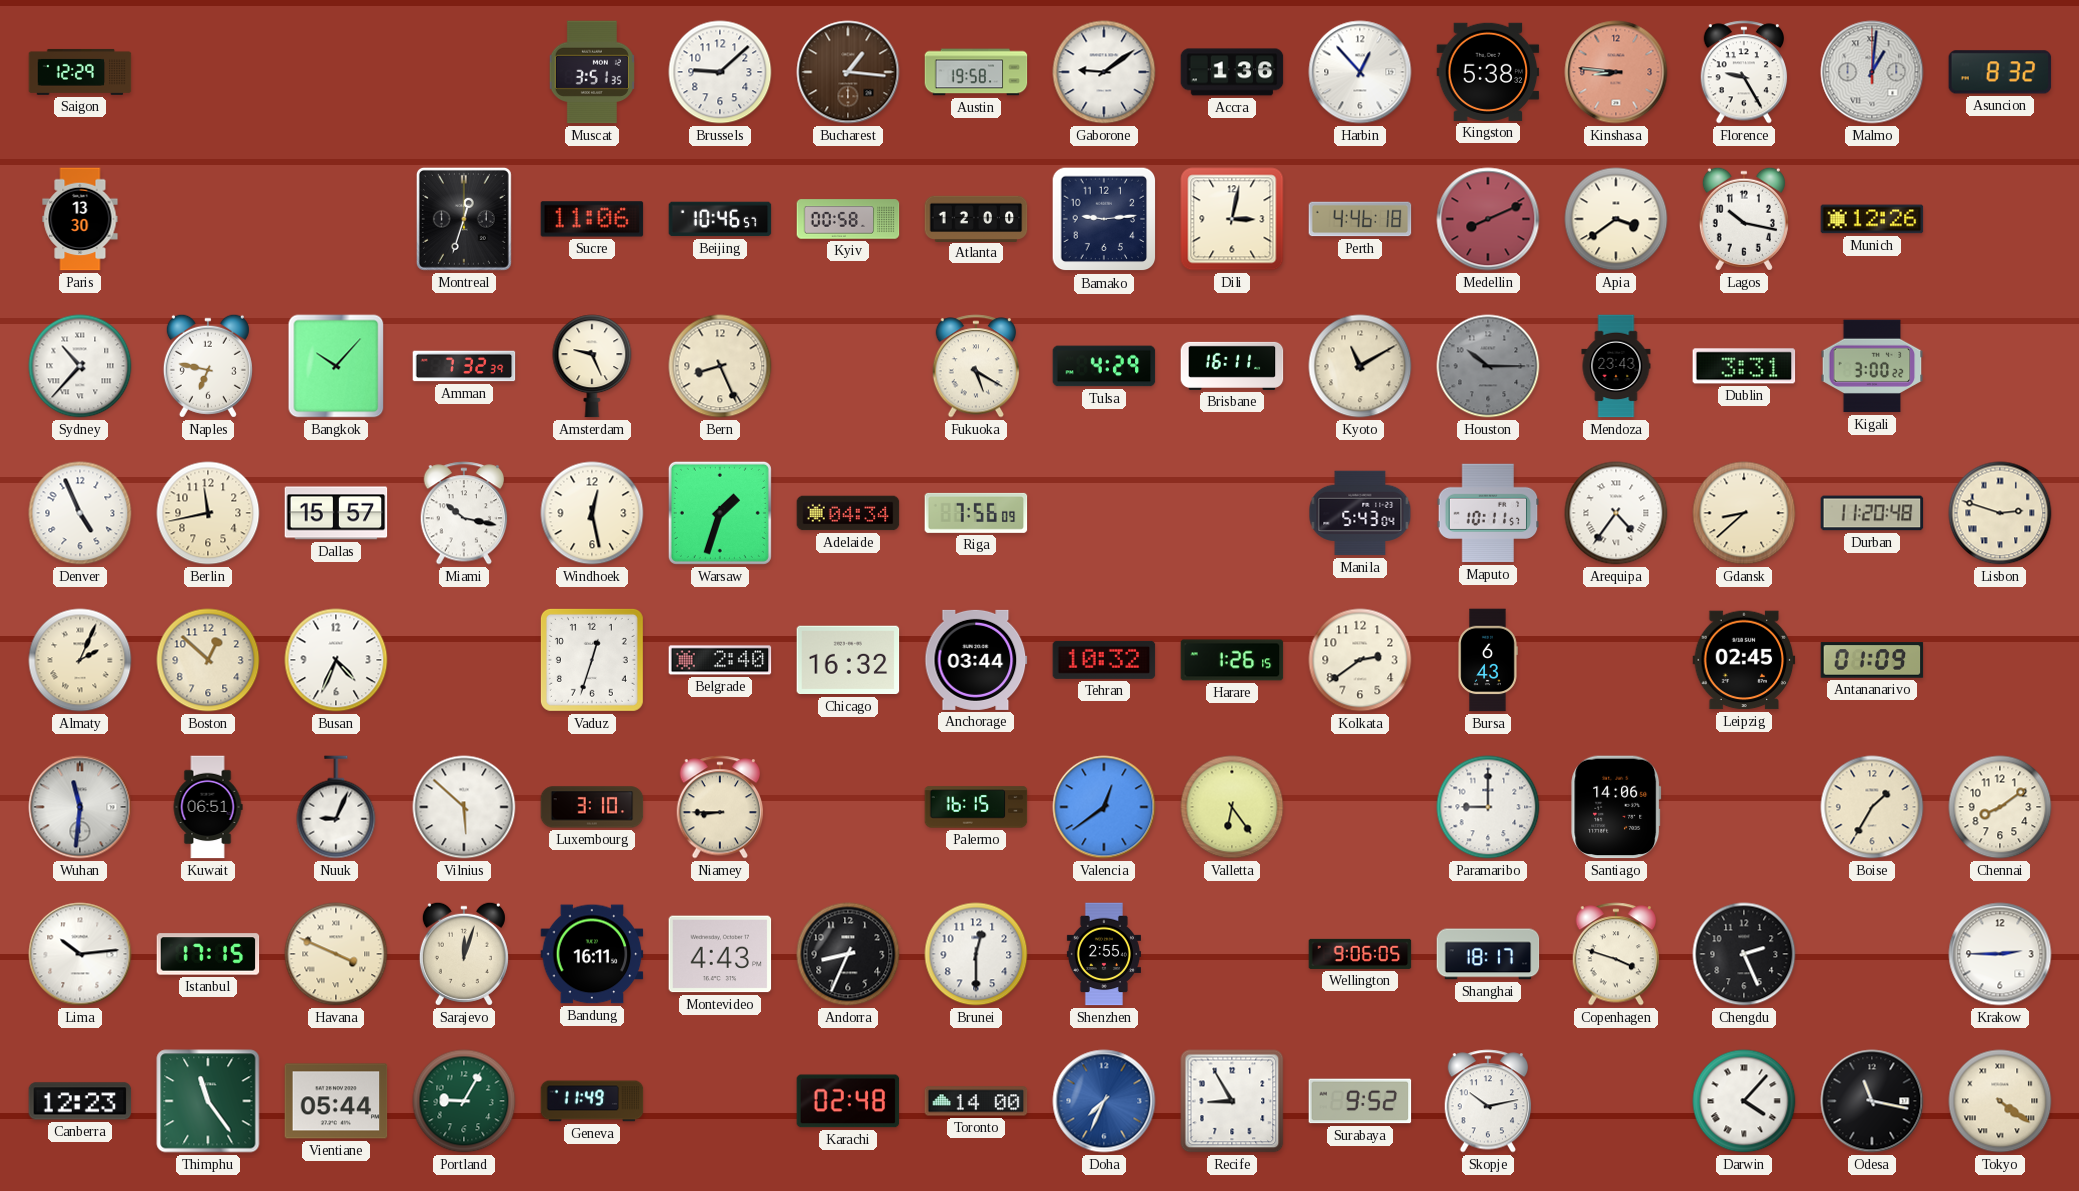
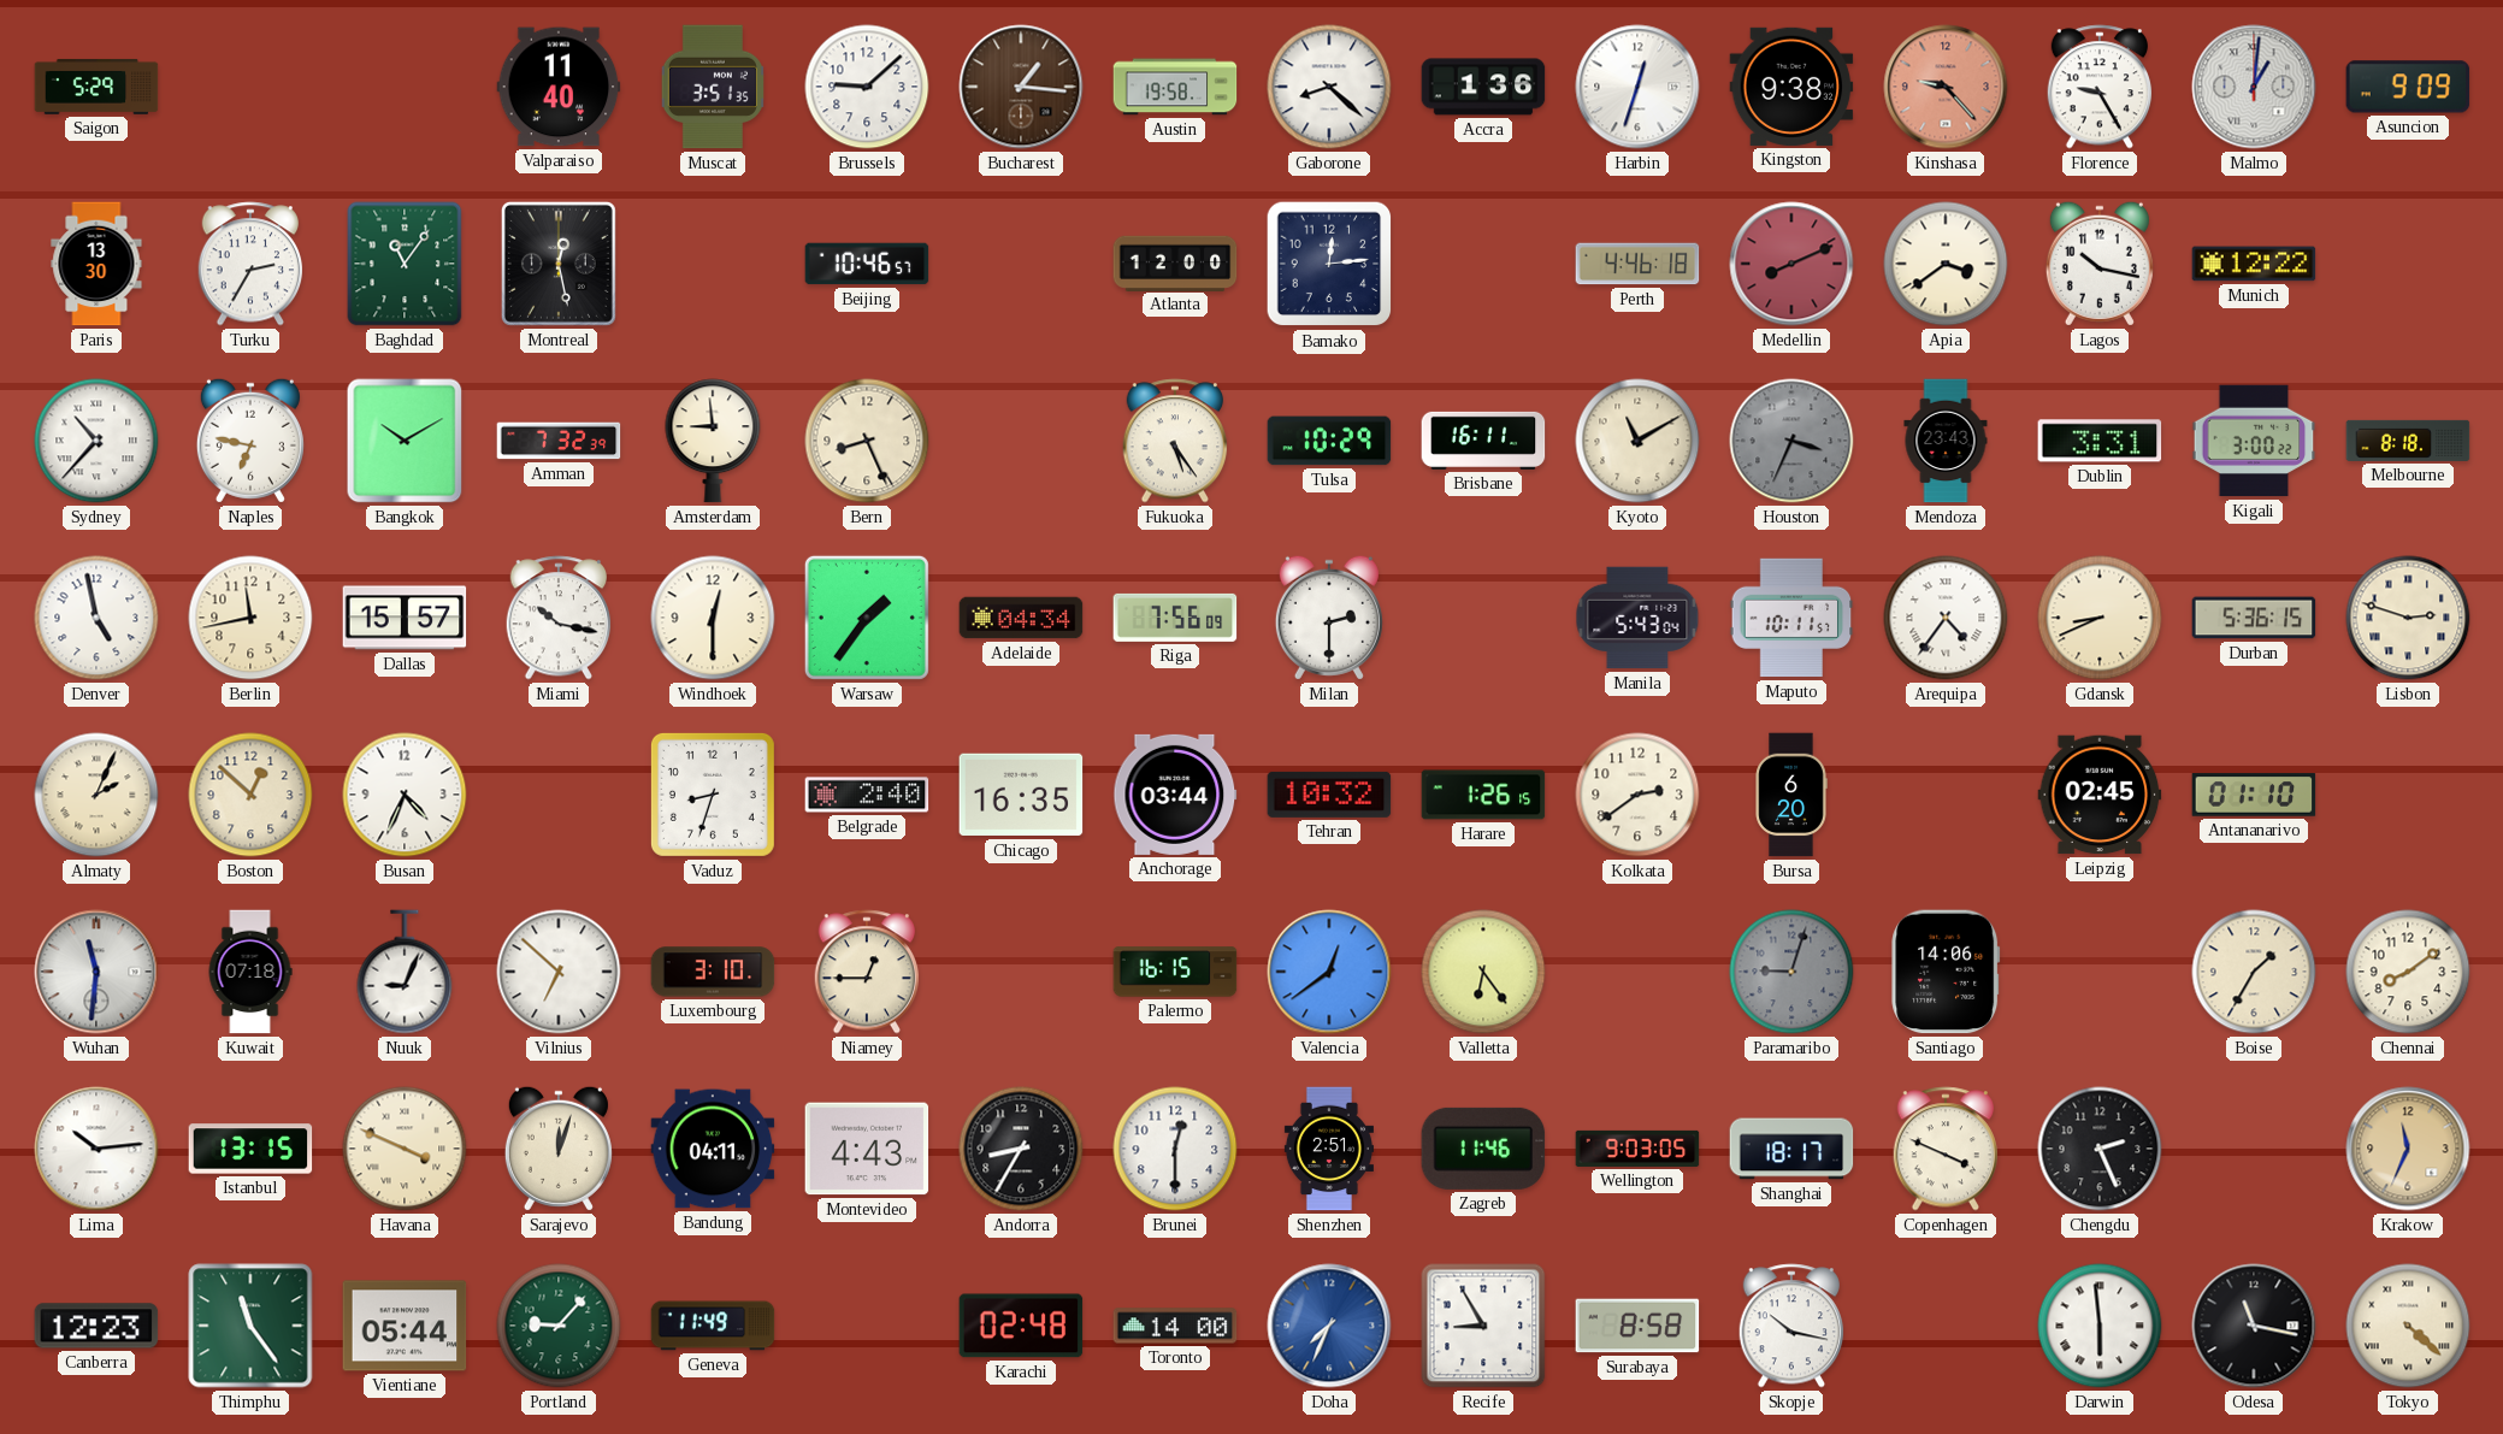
Saigon: 12:29 -> 5:29 (96, 87)
Valparaiso: none -> 11:40 (559, 87)
Gaborone: 9:09 -> 8:22 (1329, 87)
Harbin: 12:53 -> 12:33 (1637, 87)
Kingston: 5:38 -> 9:38 (1791, 87)
Kinshasa: 8:46 -> 9:23 (1946, 87)
Asuncion: 8:32 -> 9:09 (2408, 87)
Turku: none -> 2:35 (250, 264)
Baghdad: none -> 11:06 (405, 264)
Montreal: 12:33 -> 12:28 (559, 264)
Sucre: 11:06 -> none (592, 219)
Kyiv: 00:58 -> none (848, 219)
Bamako: 9:14 -> 12:14 (1329, 264)
Dili: 3:02 -> none (1232, 219)
Munich: 12:26 -> 12:22 (2254, 264)
Bangkok: 10:07 -> 10:10 (405, 441)
Amsterdam: 9:26 -> 8:59 (713, 441)
Fukuoka: 5:20 -> 5:24 (1175, 441)
Tulsa: 4:29 -> 10:29 (1329, 441)
Houston: 10:15 -> 3:34 (1791, 441)
Melbourne: none -> 8:18 (2408, 441)
Denver: 4:56 -> 4:58 (96, 618)
Windhoek: 12:28 -> 12:30 (713, 618)
Warsaw: 1:33 -> 1:36 (867, 618)
Milan: none -> 2:30 (1329, 618)
Gdansk: 8:38 -> 8:41 (2100, 618)
Durban: 11:20 -> 5:36 (2254, 618)
Vaduz: 12:33 -> 8:33 (713, 795)
Chicago: 16:32 -> 16:35 (1021, 795)
Bursa: 6:43 -> 6:20 (1791, 795)
Antananarivo: 01:09 -> 01:10 (2254, 795)
Kuwait: 06:51 -> 07:18 (250, 972)
Vilnius: 5:52 -> 6:52 (559, 972)
Niamey: 8:45 -> 12:45 (867, 972)
Paramaribo: 9:00 -> 9:03 (1791, 972)
Paramaribo dial: white -> grey (1791, 972)
Istanbul: 17:15 -> 13:15 (250, 1149)
Bandung: 16:11 -> 04:11 (713, 1149)
Andorra: 8:34 -> 8:35 (1021, 1149)
Shenzhen: 2:55 -> 2:51 (1329, 1149)
Zagreb: none -> 11:46 (1483, 1149)
Wellington: 9:06 -> 9:03 (1637, 1149)
Copenhagen: 3:48 -> 3:49 (1946, 1149)
Krakow: 2:45 -> 11:34 (2408, 1149)
Krakow dial: white -> champagne (2408, 1149)
Portland: 9:05 -> 9:07 (559, 1326)
Surabaya: 9:52 -> 8:58 (1637, 1326)
Skopje: 10:13 -> 10:17 (1791, 1326)
Darwin: 4:07 -> 5:59 (2100, 1326)
Tokyo: 4:21 -> 4:22 (2408, 1326)
